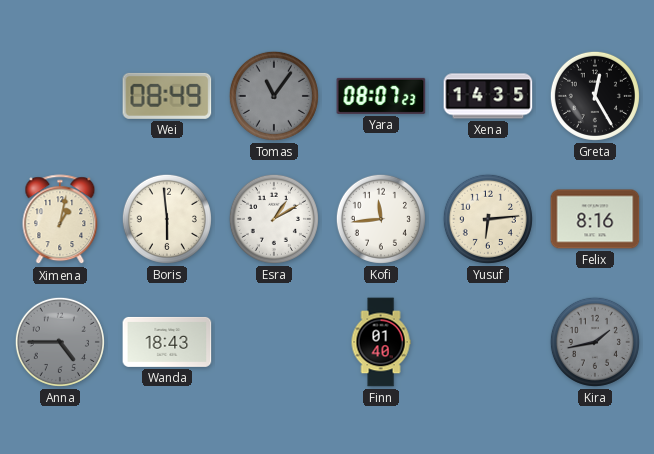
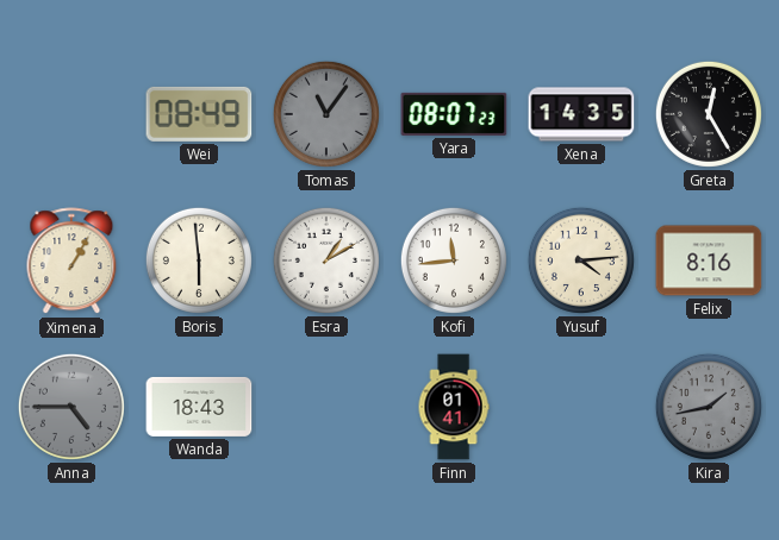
Ximena: 1:02 -> 1:05 (71, 262)
Yusuf: 6:14 -> 4:14 (581, 260)
Finn: 01:40 -> 01:41 (454, 407)
